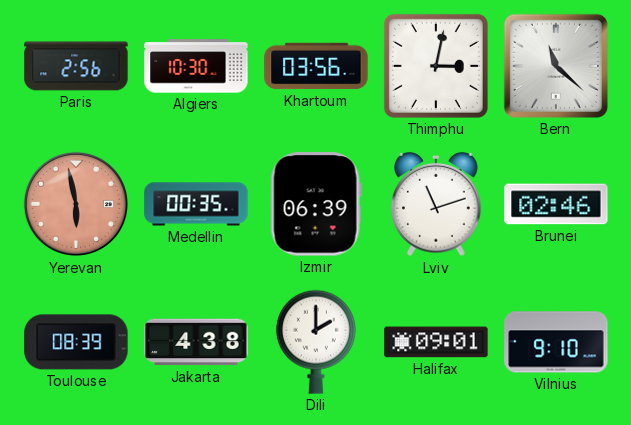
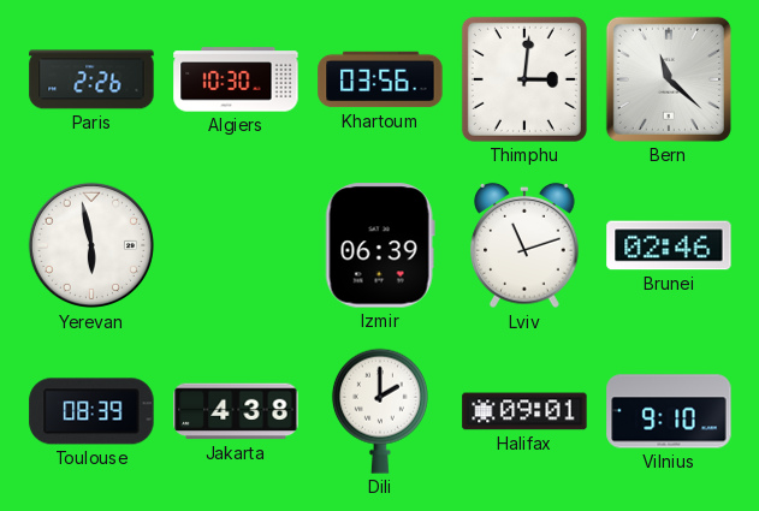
Paris: 2:56 -> 2:26 (91, 79)
Thimphu: 3:02 -> 3:01 (524, 79)
Yerevan dial: salmon -> white (91, 245)
Medellin: 00:35 -> none (196, 204)
